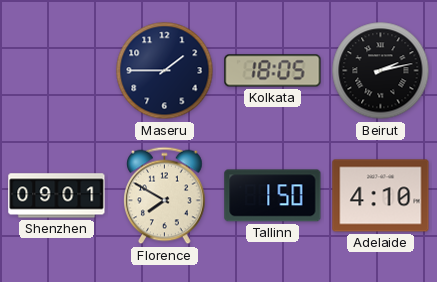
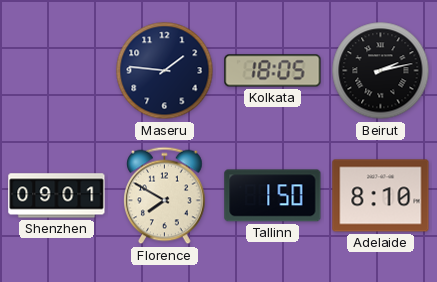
Maseru: 1:45 -> 1:46 (165, 71)
Adelaide: 4:10 -> 8:10 (381, 196)
